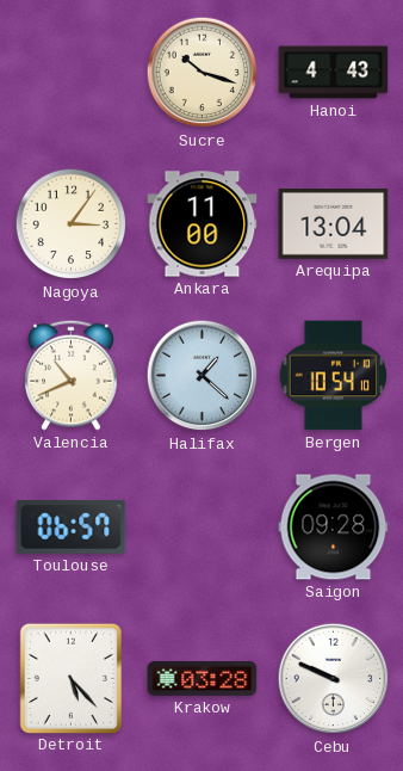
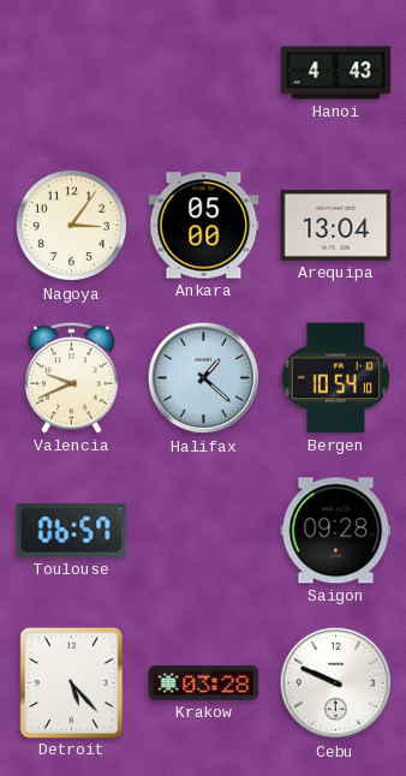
Sucre: 10:18 -> none (203, 73)
Ankara: 11:00 -> 05:00 (204, 226)
Valencia: 10:41 -> 9:41 (72, 377)
